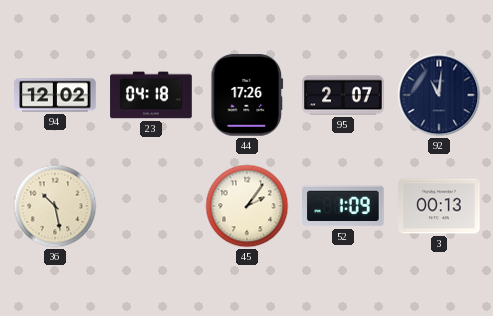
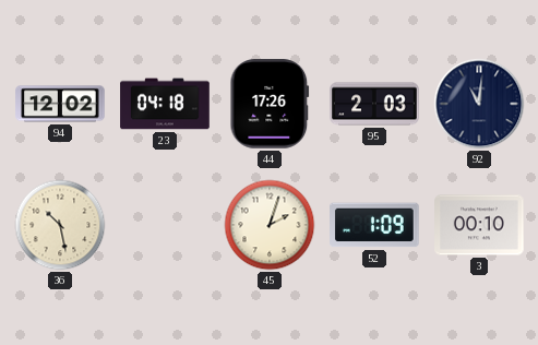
95: 2:07 -> 2:03 (374, 104)
45: 2:06 -> 2:03 (270, 225)
3: 00:13 -> 00:10 (479, 225)
